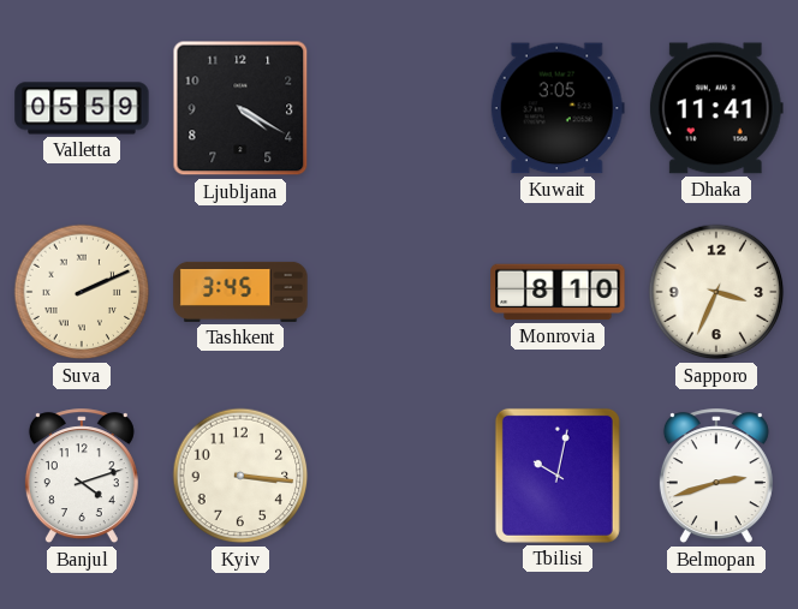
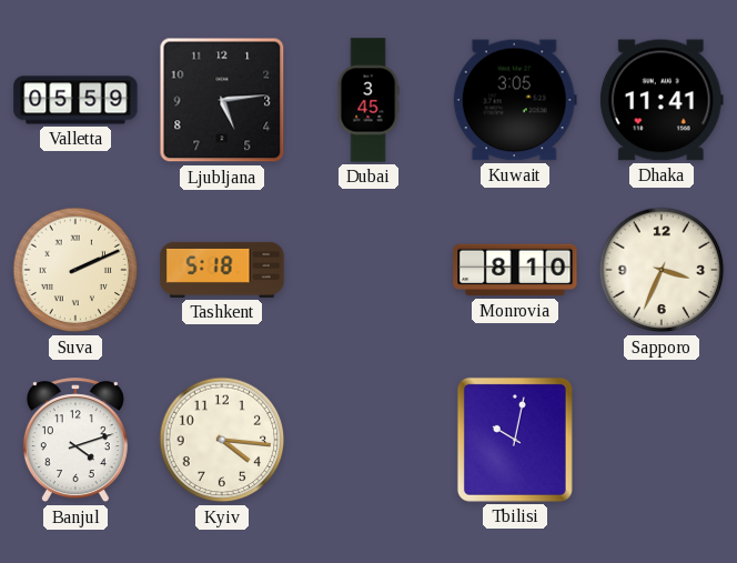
Ljubljana: 4:20 -> 5:14 (222, 100)
Dubai: none -> 3:45 (368, 100)
Tashkent: 3:45 -> 5:18 (222, 270)
Kyiv: 3:16 -> 4:16 (222, 440)
Belmopan: 2:42 -> none (716, 477)
